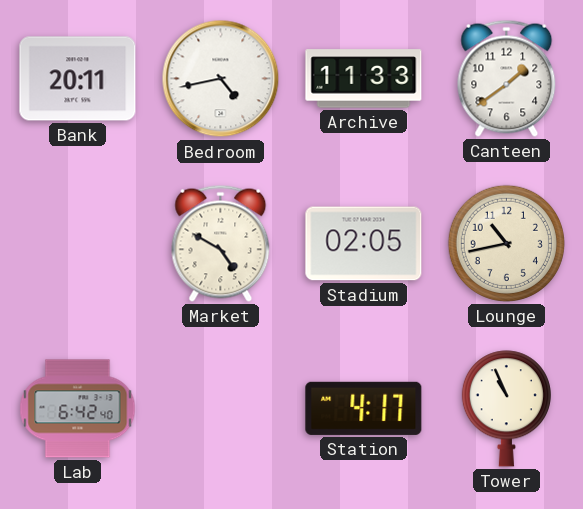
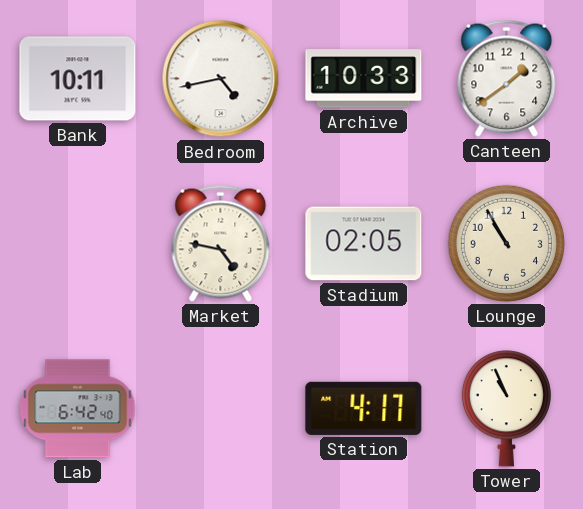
Bank: 20:11 -> 10:11 (78, 79)
Archive: 11:33 -> 10:33 (364, 79)
Market: 4:50 -> 4:47 (221, 243)
Lounge: 10:43 -> 10:55 (506, 243)
